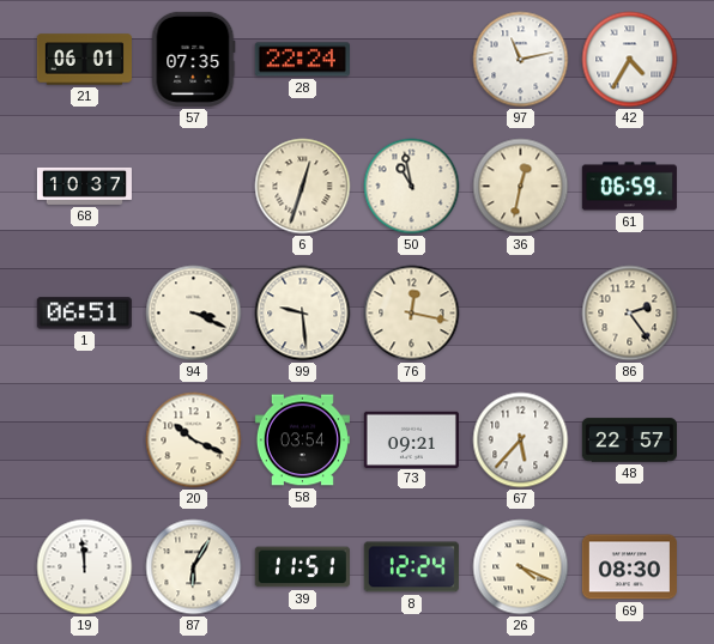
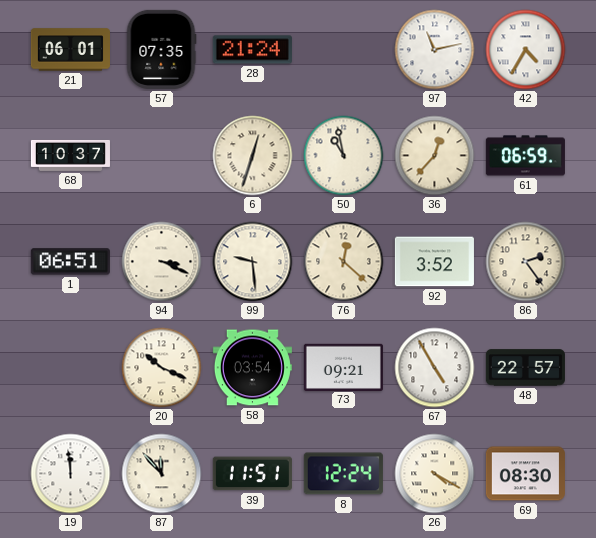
28: 22:24 -> 21:24 (252, 50)
36: 12:32 -> 12:37 (435, 156)
76: 12:17 -> 12:22 (344, 262)
92: none -> 3:52 (434, 262)
67: 5:37 -> 4:55 (435, 368)
87: 6:05 -> 11:53 (162, 474)
26: 4:19 -> 4:20 (435, 474)
